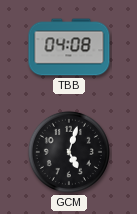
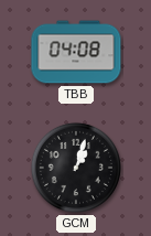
GCM: 5:03 -> 1:03 (76, 168)
